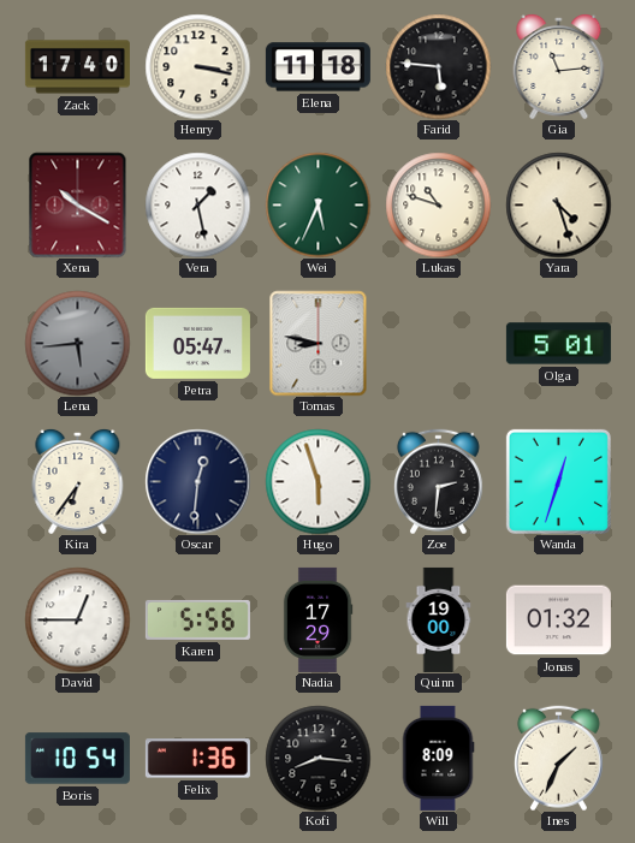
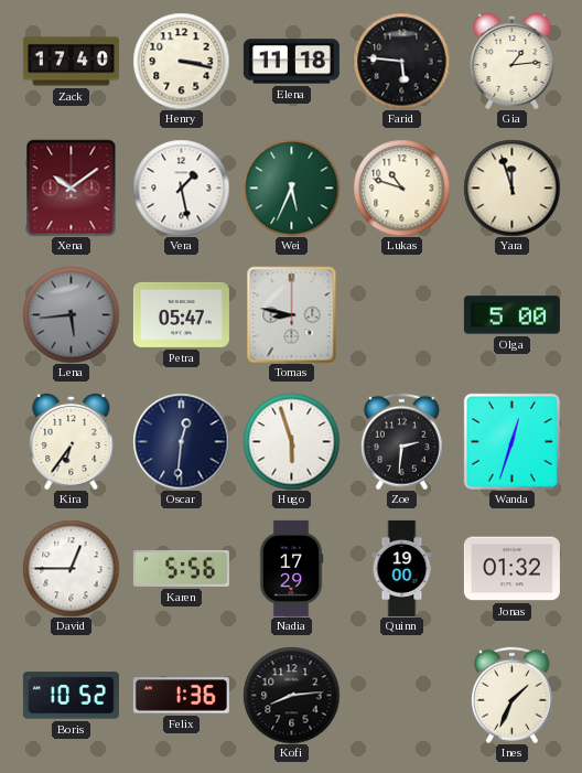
Gia: 11:14 -> 1:14 (513, 61)
Xena: 10:20 -> 10:09 (72, 187)
Yara: 4:27 -> 11:57 (511, 187)
Olga: 5:01 -> 5:00 (511, 315)
Boris: 10:54 -> 10:52 (71, 696)
Kofi: 8:16 -> 8:14 (291, 695)
Will: 8:09 -> none (438, 758)
